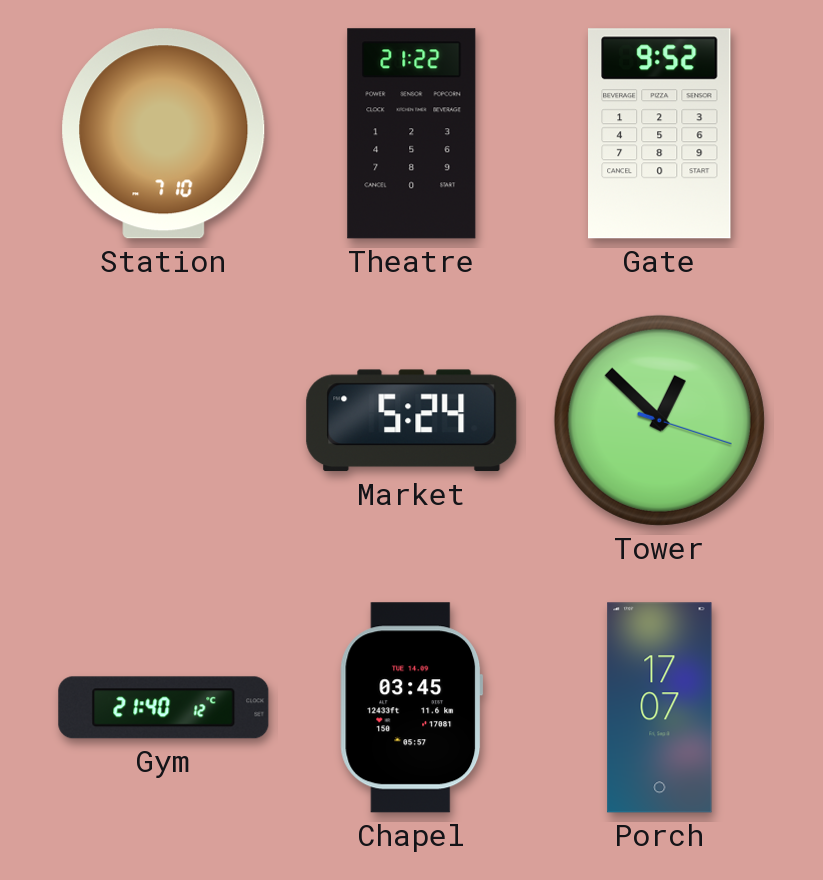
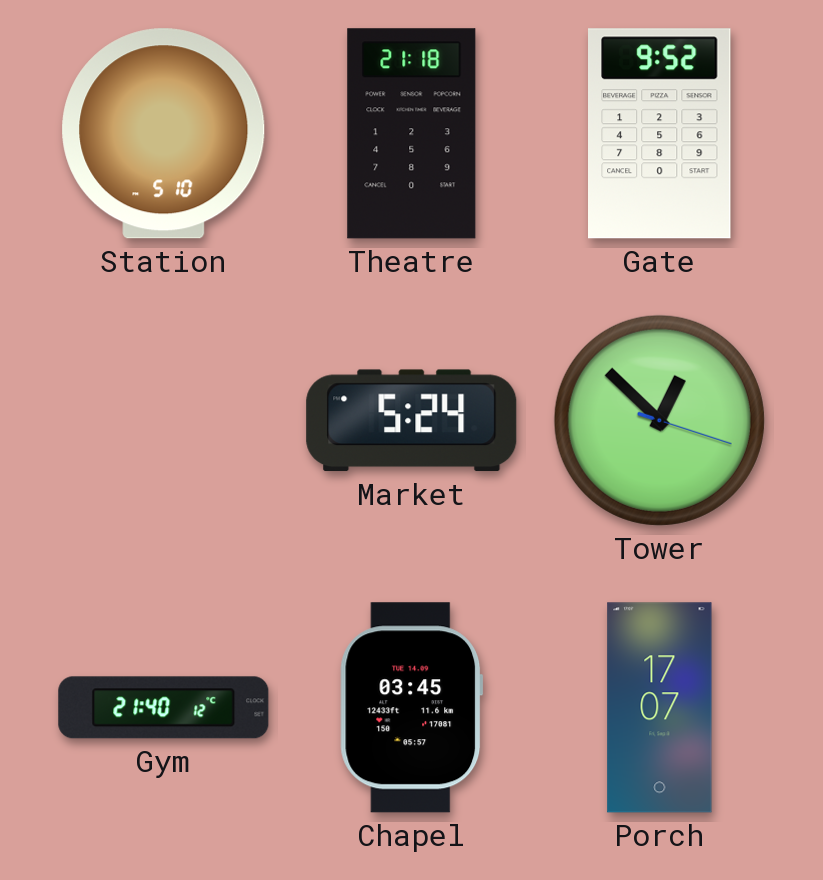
Station: 7:10 -> 5:10 (164, 134)
Theatre: 21:22 -> 21:18 (412, 134)
